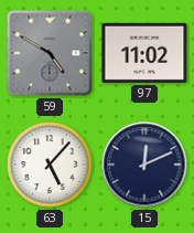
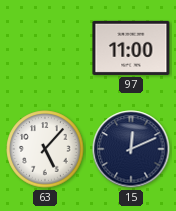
59: 4:50 -> none (50, 53)
97: 11:02 -> 11:00 (131, 48)
